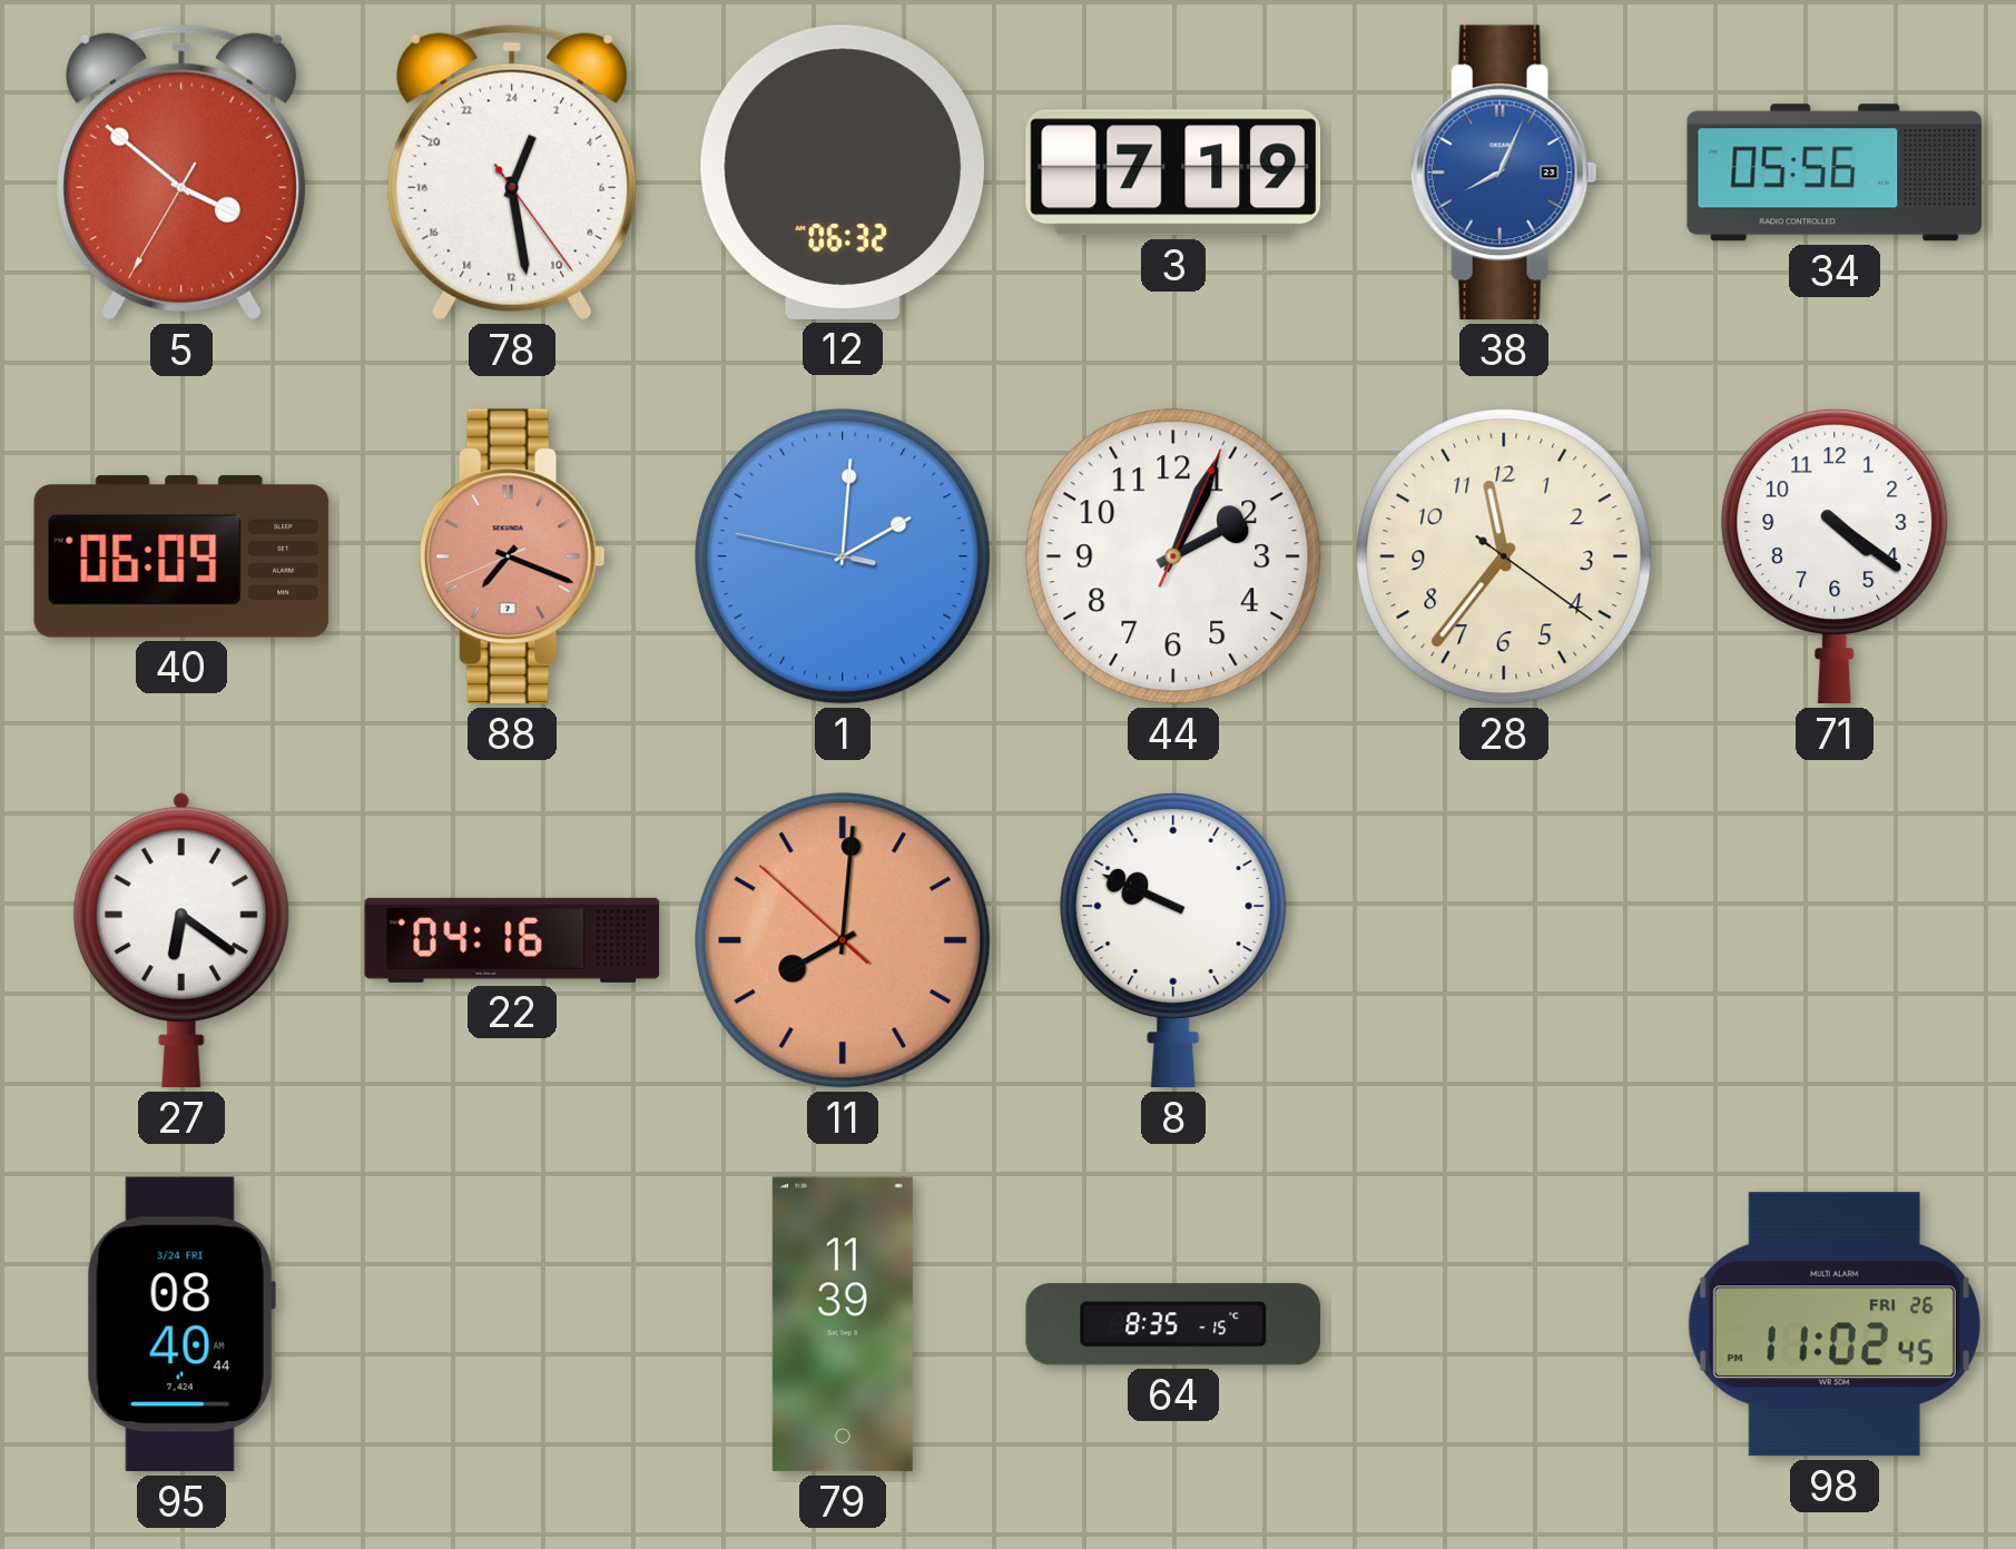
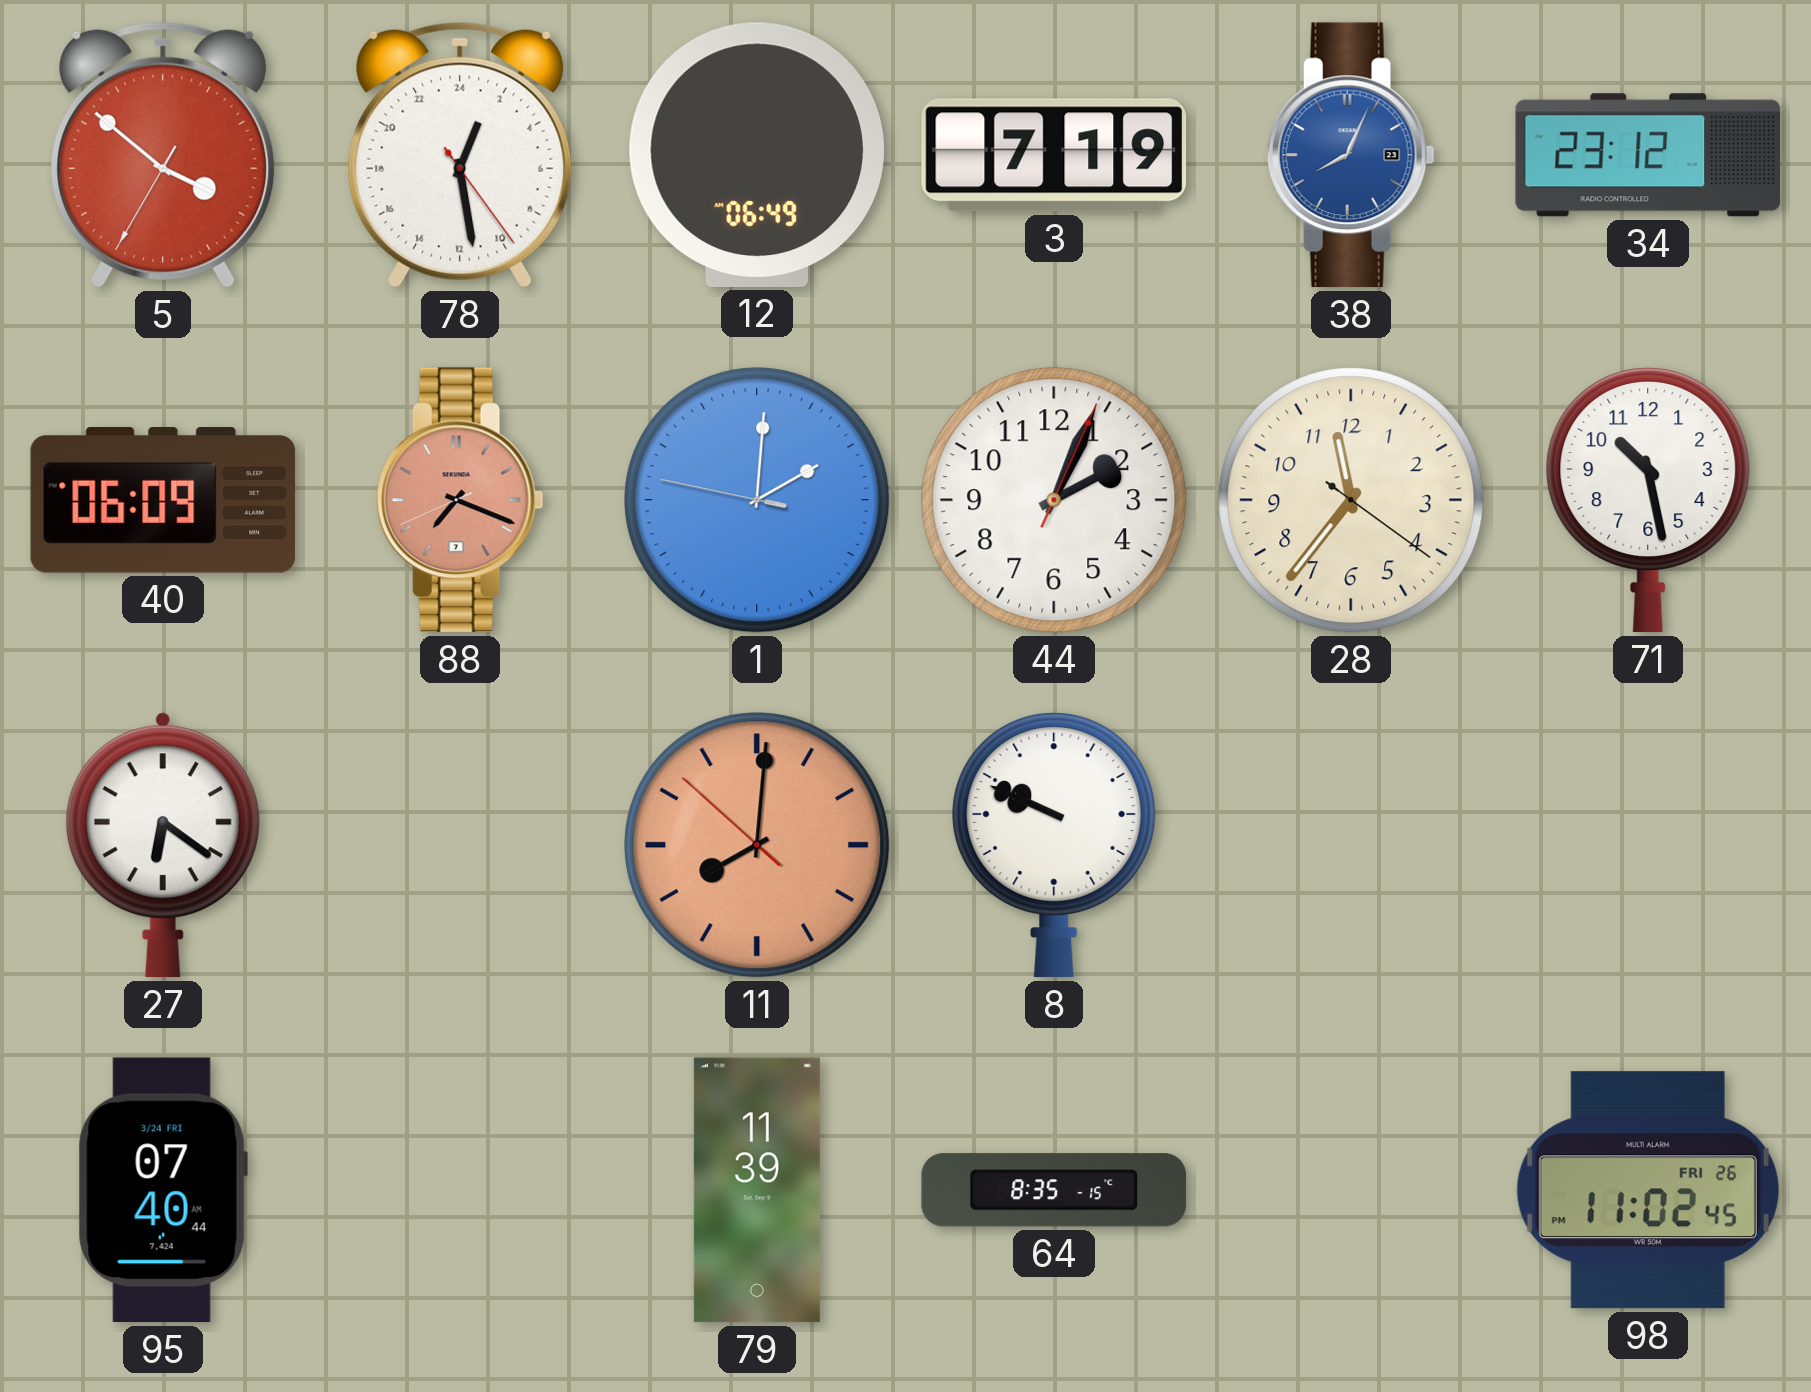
12: 06:32 -> 06:49 (757, 155)
34: 05:56 -> 23:12 (1648, 155)
71: 4:21 -> 10:28 (1648, 500)
22: 04:16 -> none (512, 940)
95: 08:40 -> 07:40 (163, 1190)
